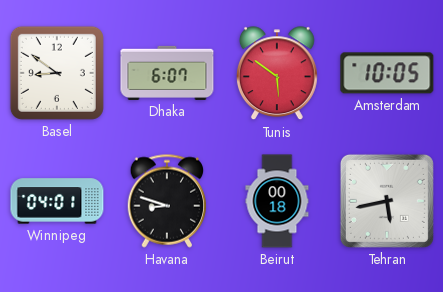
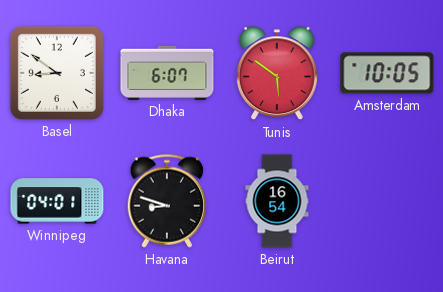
Beirut: 00:18 -> 16:54 (277, 201)
Tehran: 5:43 -> none (387, 201)
